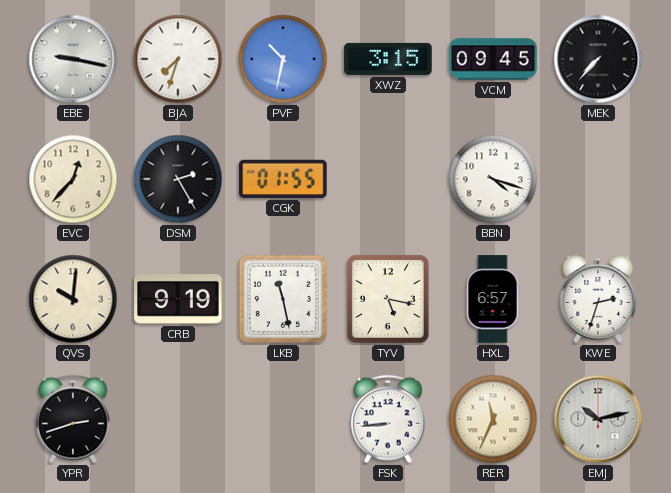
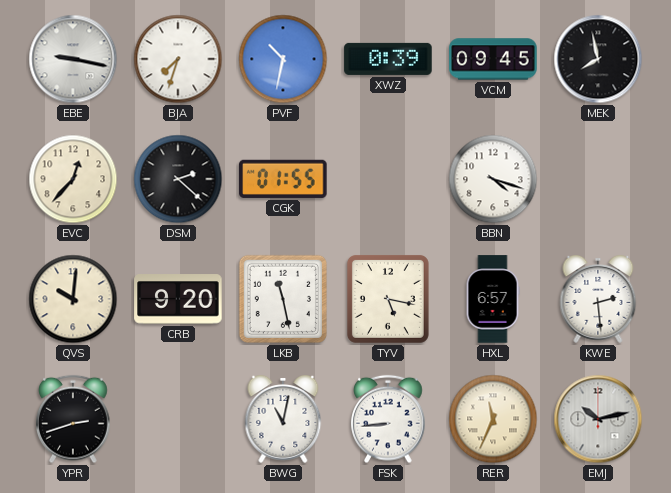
XWZ: 3:15 -> 0:39 (388, 59)
MEK: 7:37 -> 7:58 (598, 59)
DSM: 2:25 -> 2:22 (178, 179)
CRB: 9:19 -> 9:20 (178, 299)
KWE: 2:33 -> 2:29 (598, 300)
BWG: none -> 11:02 (283, 420)
